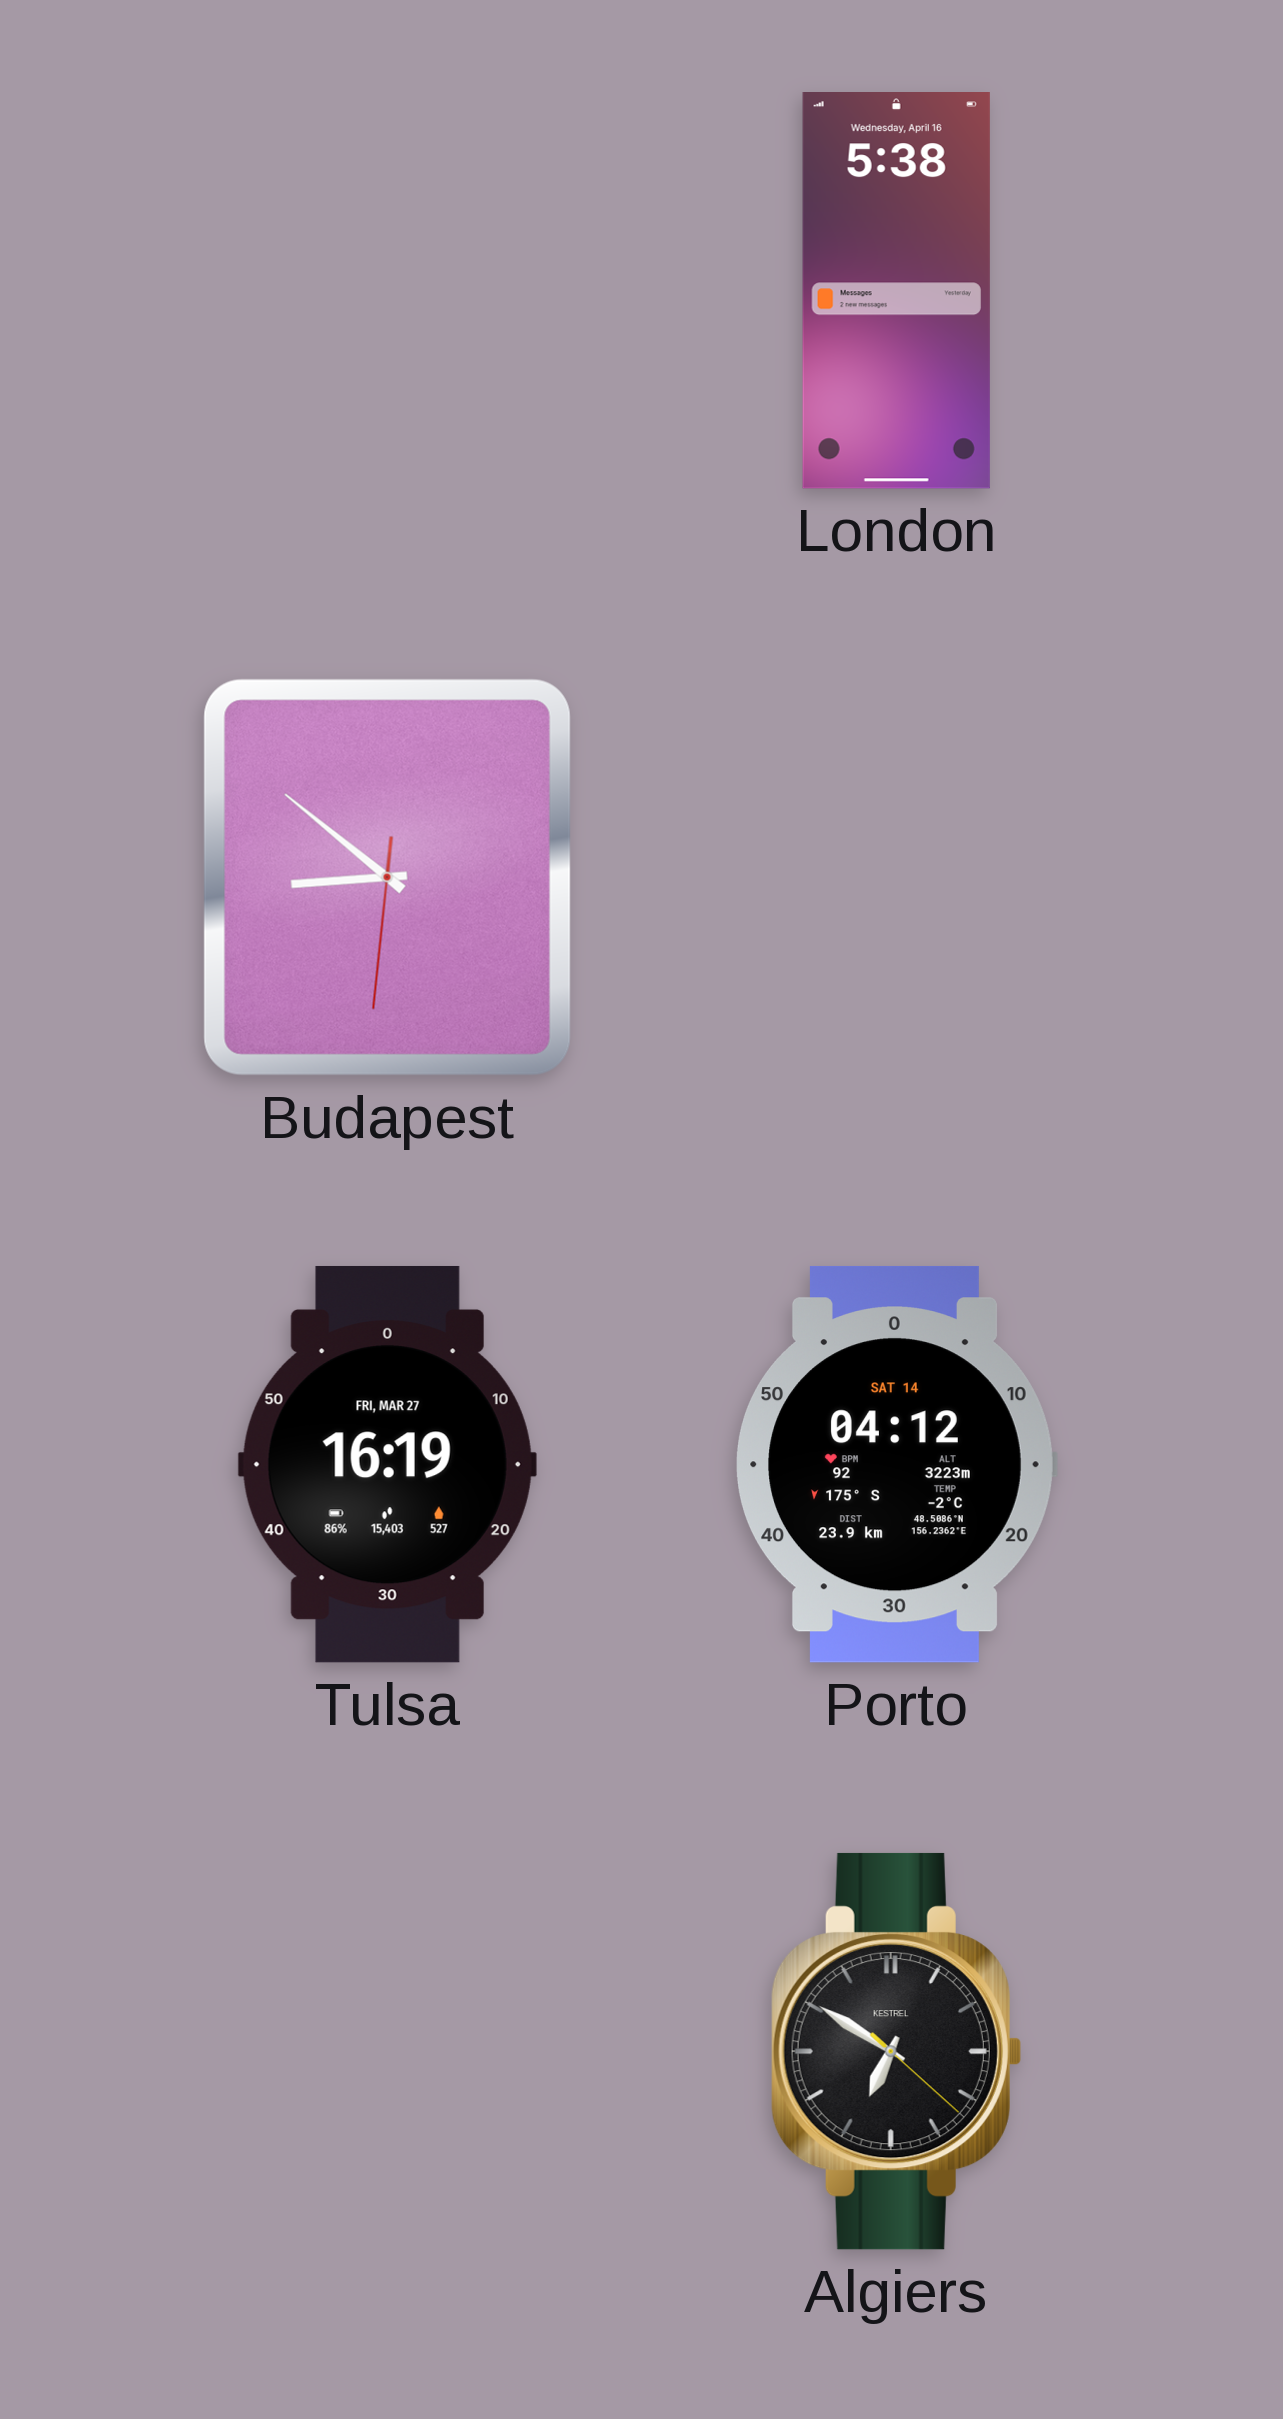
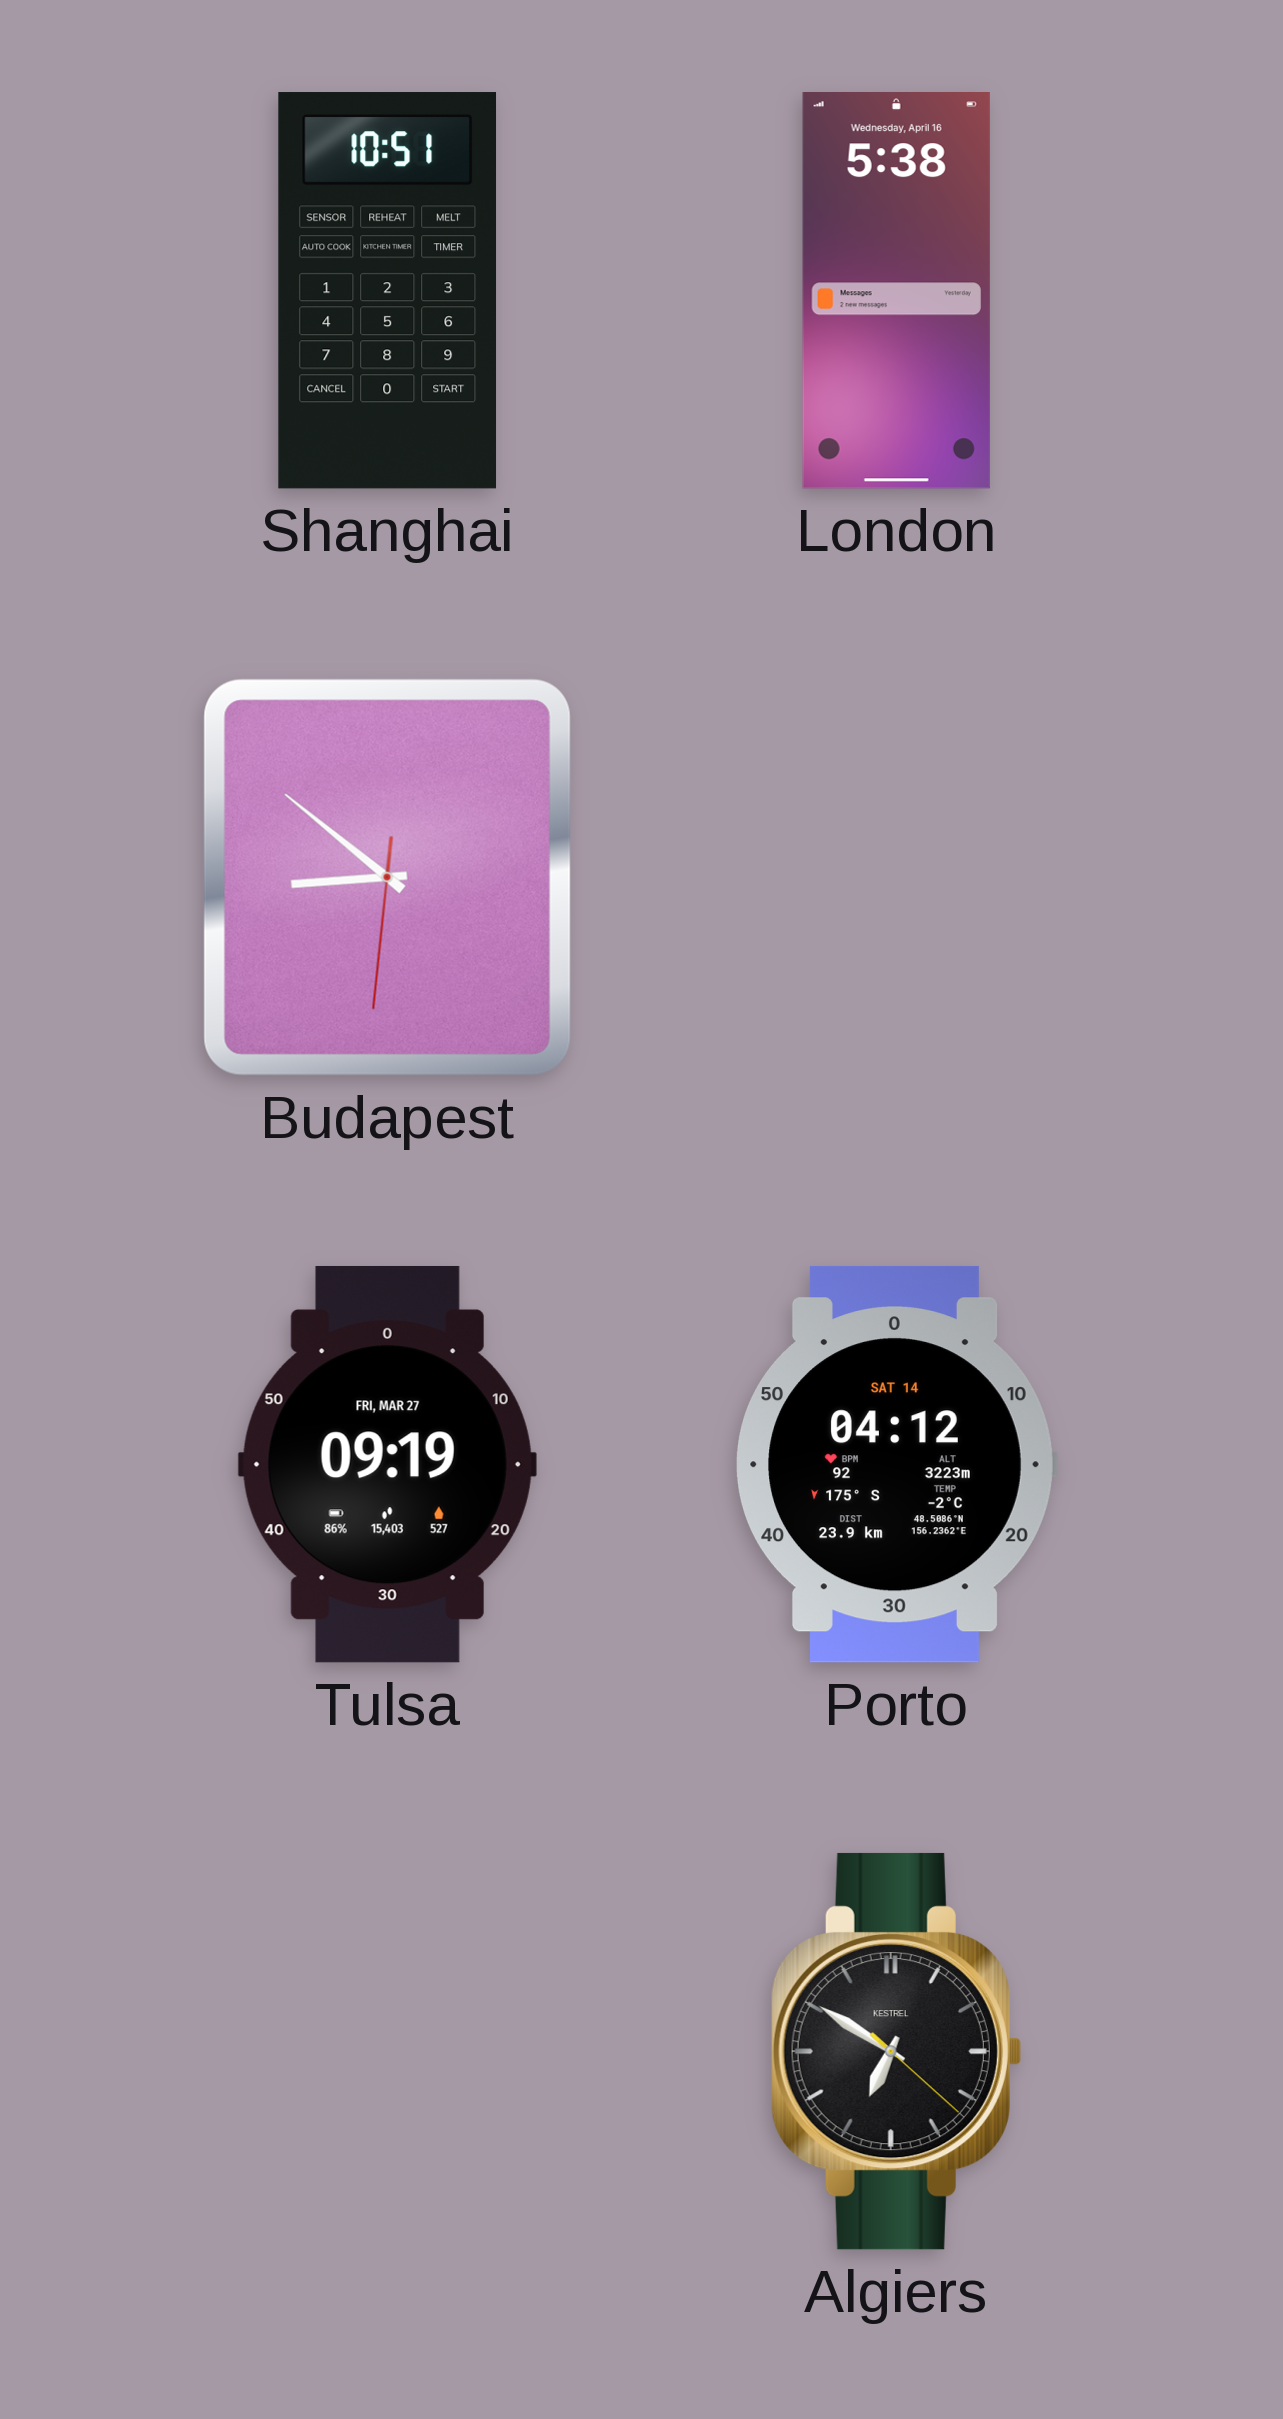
Shanghai: none -> 10:51 (388, 291)
Tulsa: 16:19 -> 09:19 (387, 1464)
